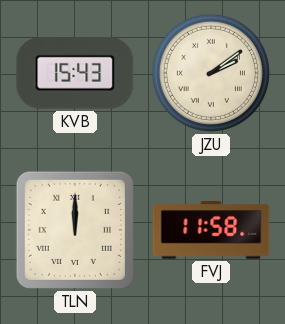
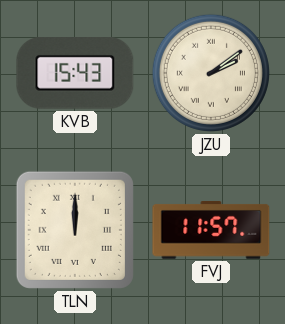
FVJ: 11:58 -> 11:57 (211, 231)
